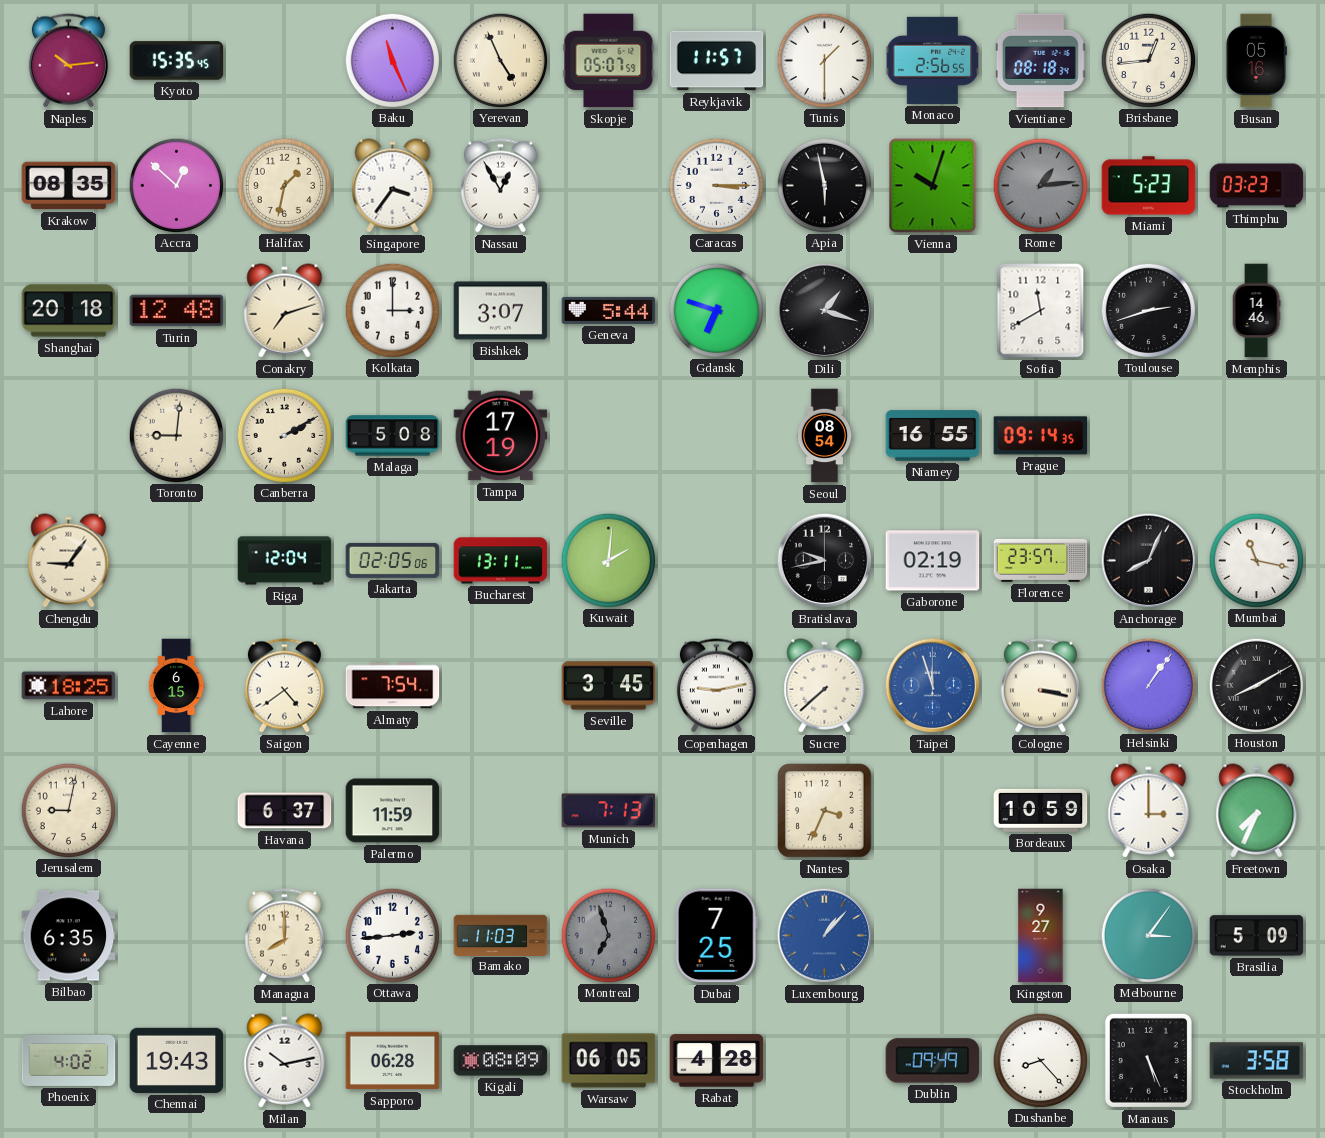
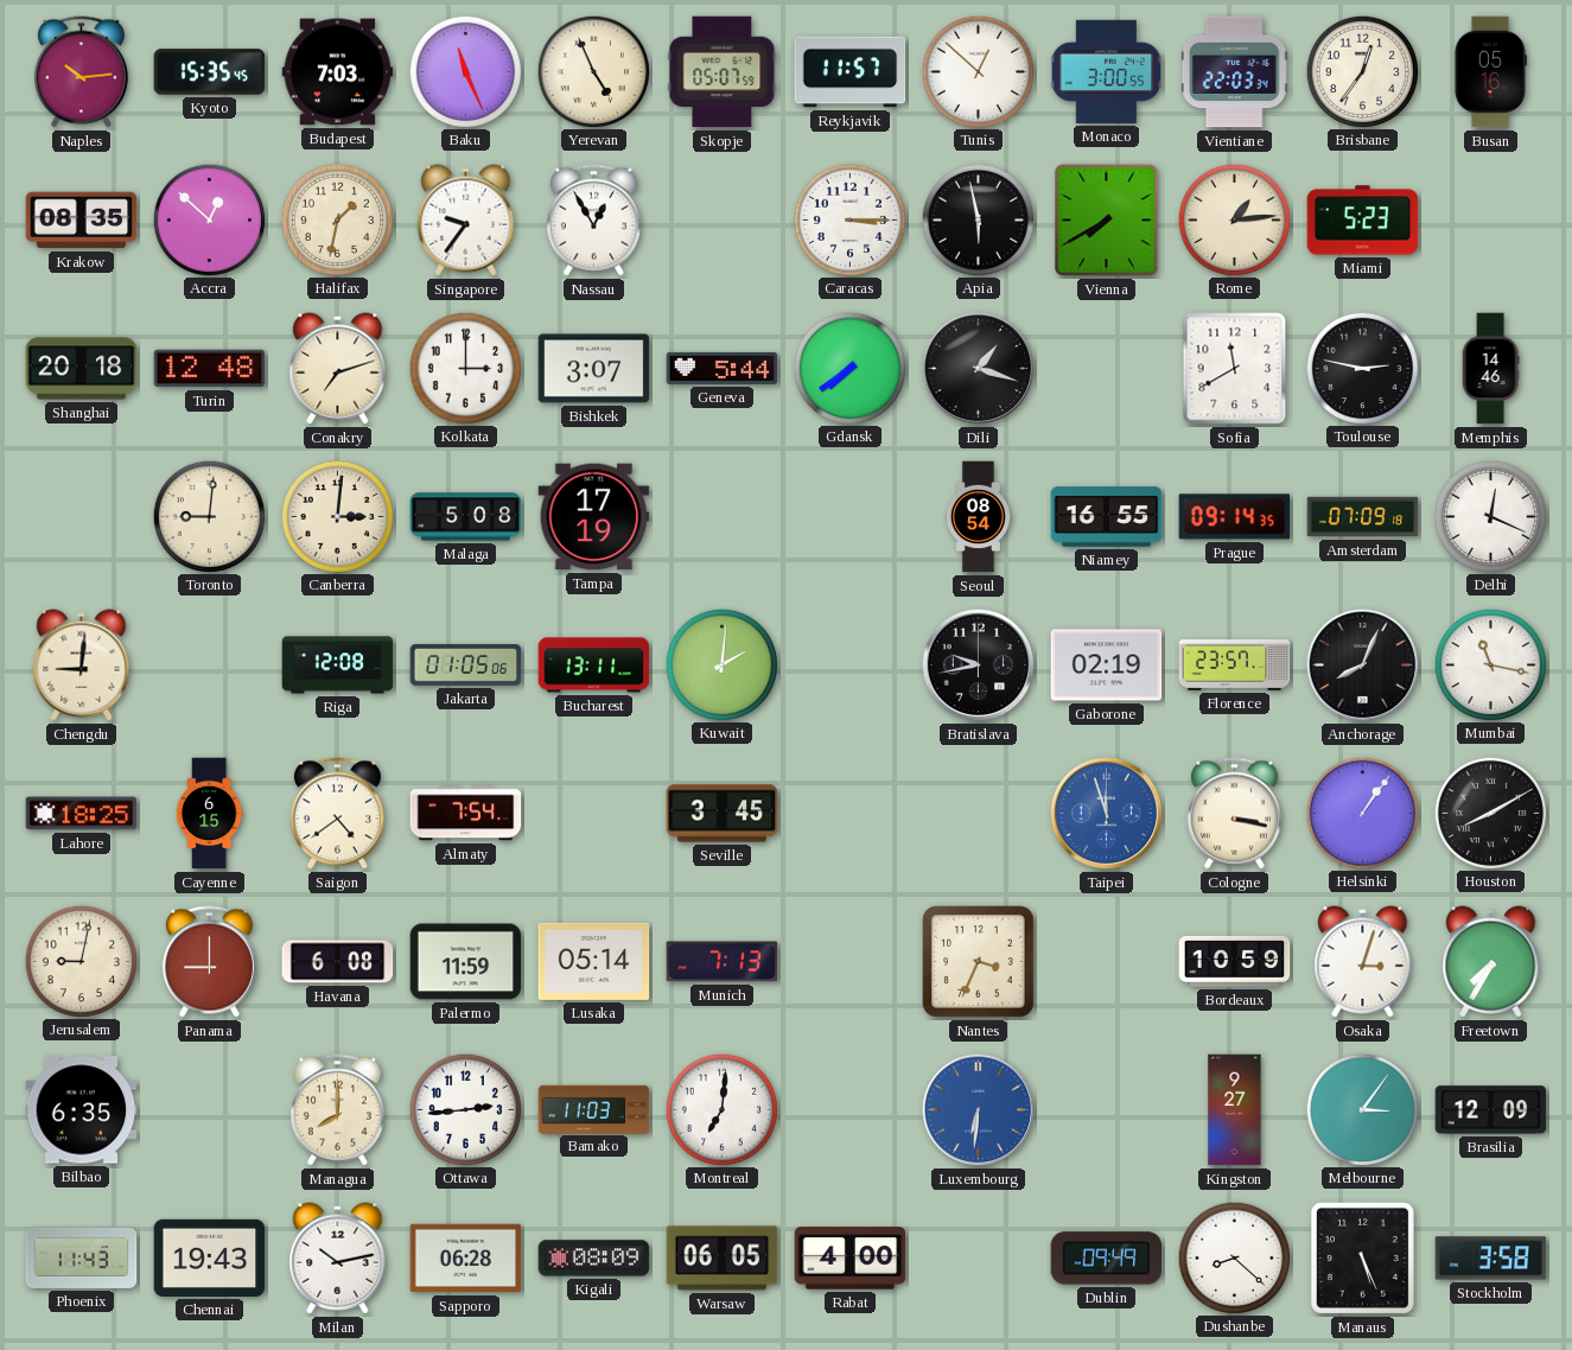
Budapest: none -> 7:03 (338, 72)
Tunis: 1:30 -> 12:52 (978, 71)
Monaco: 2:56 -> 3:00 (1107, 71)
Vientiane: 08:18 -> 22:03 (1234, 72)
Brisbane: 12:44 -> 12:36 (1362, 71)
Singapore: 3:36 -> 9:36 (466, 221)
Vienna: 10:03 -> 7:40 (1107, 221)
Rome dial: grey -> cream (1234, 219)
Thimphu: 03:23 -> none (1257, 186)
Gdansk: 6:48 -> 7:39 (849, 368)
Toulouse: 2:42 -> 2:47 (1362, 368)
Canberra: 2:10 -> 3:01 (337, 516)
Amsterdam: none -> 07:09 (1363, 517)
Delhi: none -> 12:19 (1490, 516)
Chengdu: 9:06 -> 9:01 (82, 666)
Riga: 12:04 -> 12:08 (338, 666)
Jakarta: 02:05 -> 01:05 (466, 664)
Copenhagen: 9:13 -> none (716, 686)
Sucre: 7:38 -> none (825, 686)
Panama: none -> 9:00 (209, 962)
Havana: 6:37 -> 6:08 (338, 962)
Lusaka: none -> 05:14 (594, 961)
Osaka: 3:00 -> 3:03 (1363, 962)
Freetown: 7:34 -> 7:35 (1491, 962)
Montreal: 6:57 -> 7:01 (721, 1109)
Montreal dial: grey -> white (721, 1109)
Dubai: 7:25 -> none (716, 936)
Luxembourg: 1:07 -> 6:31 (979, 1110)
Brasilia: 5:09 -> 12:09 (1491, 1110)
Phoenix: 4:02 -> 11:43 (82, 1257)
Rabat: 4:28 -> 4:00 (851, 1259)
Dushanbe: 8:23 -> 8:22 (1234, 1257)
